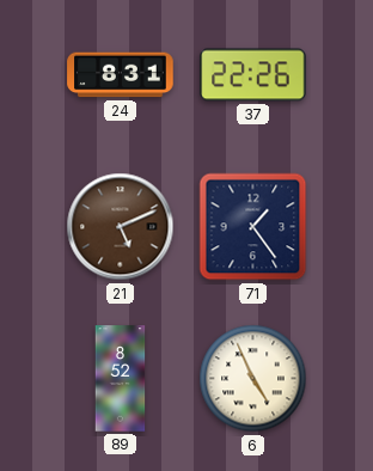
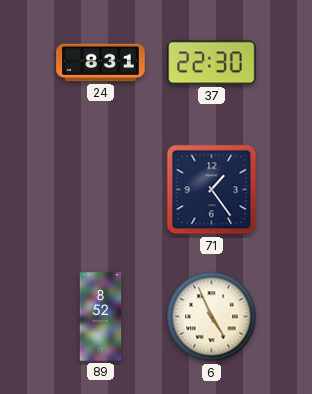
37: 22:26 -> 22:30 (212, 63)
21: 5:11 -> none (121, 227)
